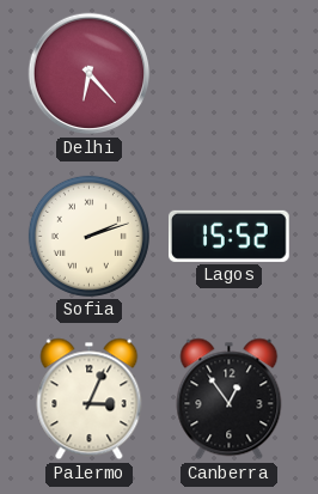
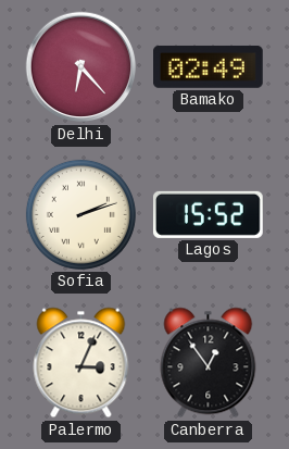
Bamako: none -> 02:49 (209, 66)
